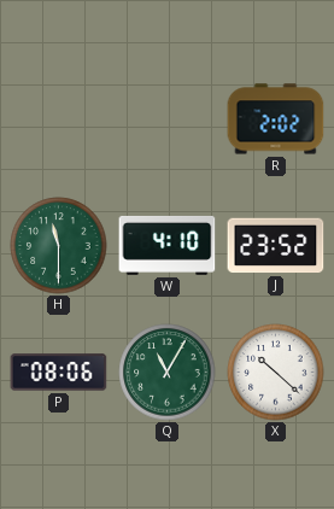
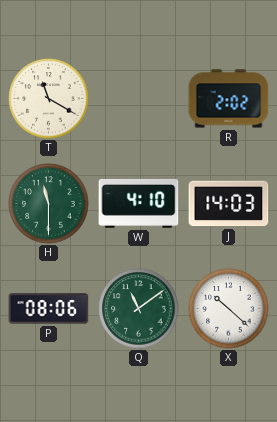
T: none -> 11:20 (49, 99)
J: 23:52 -> 14:03 (229, 204)
Q: 11:05 -> 11:09 (139, 309)
